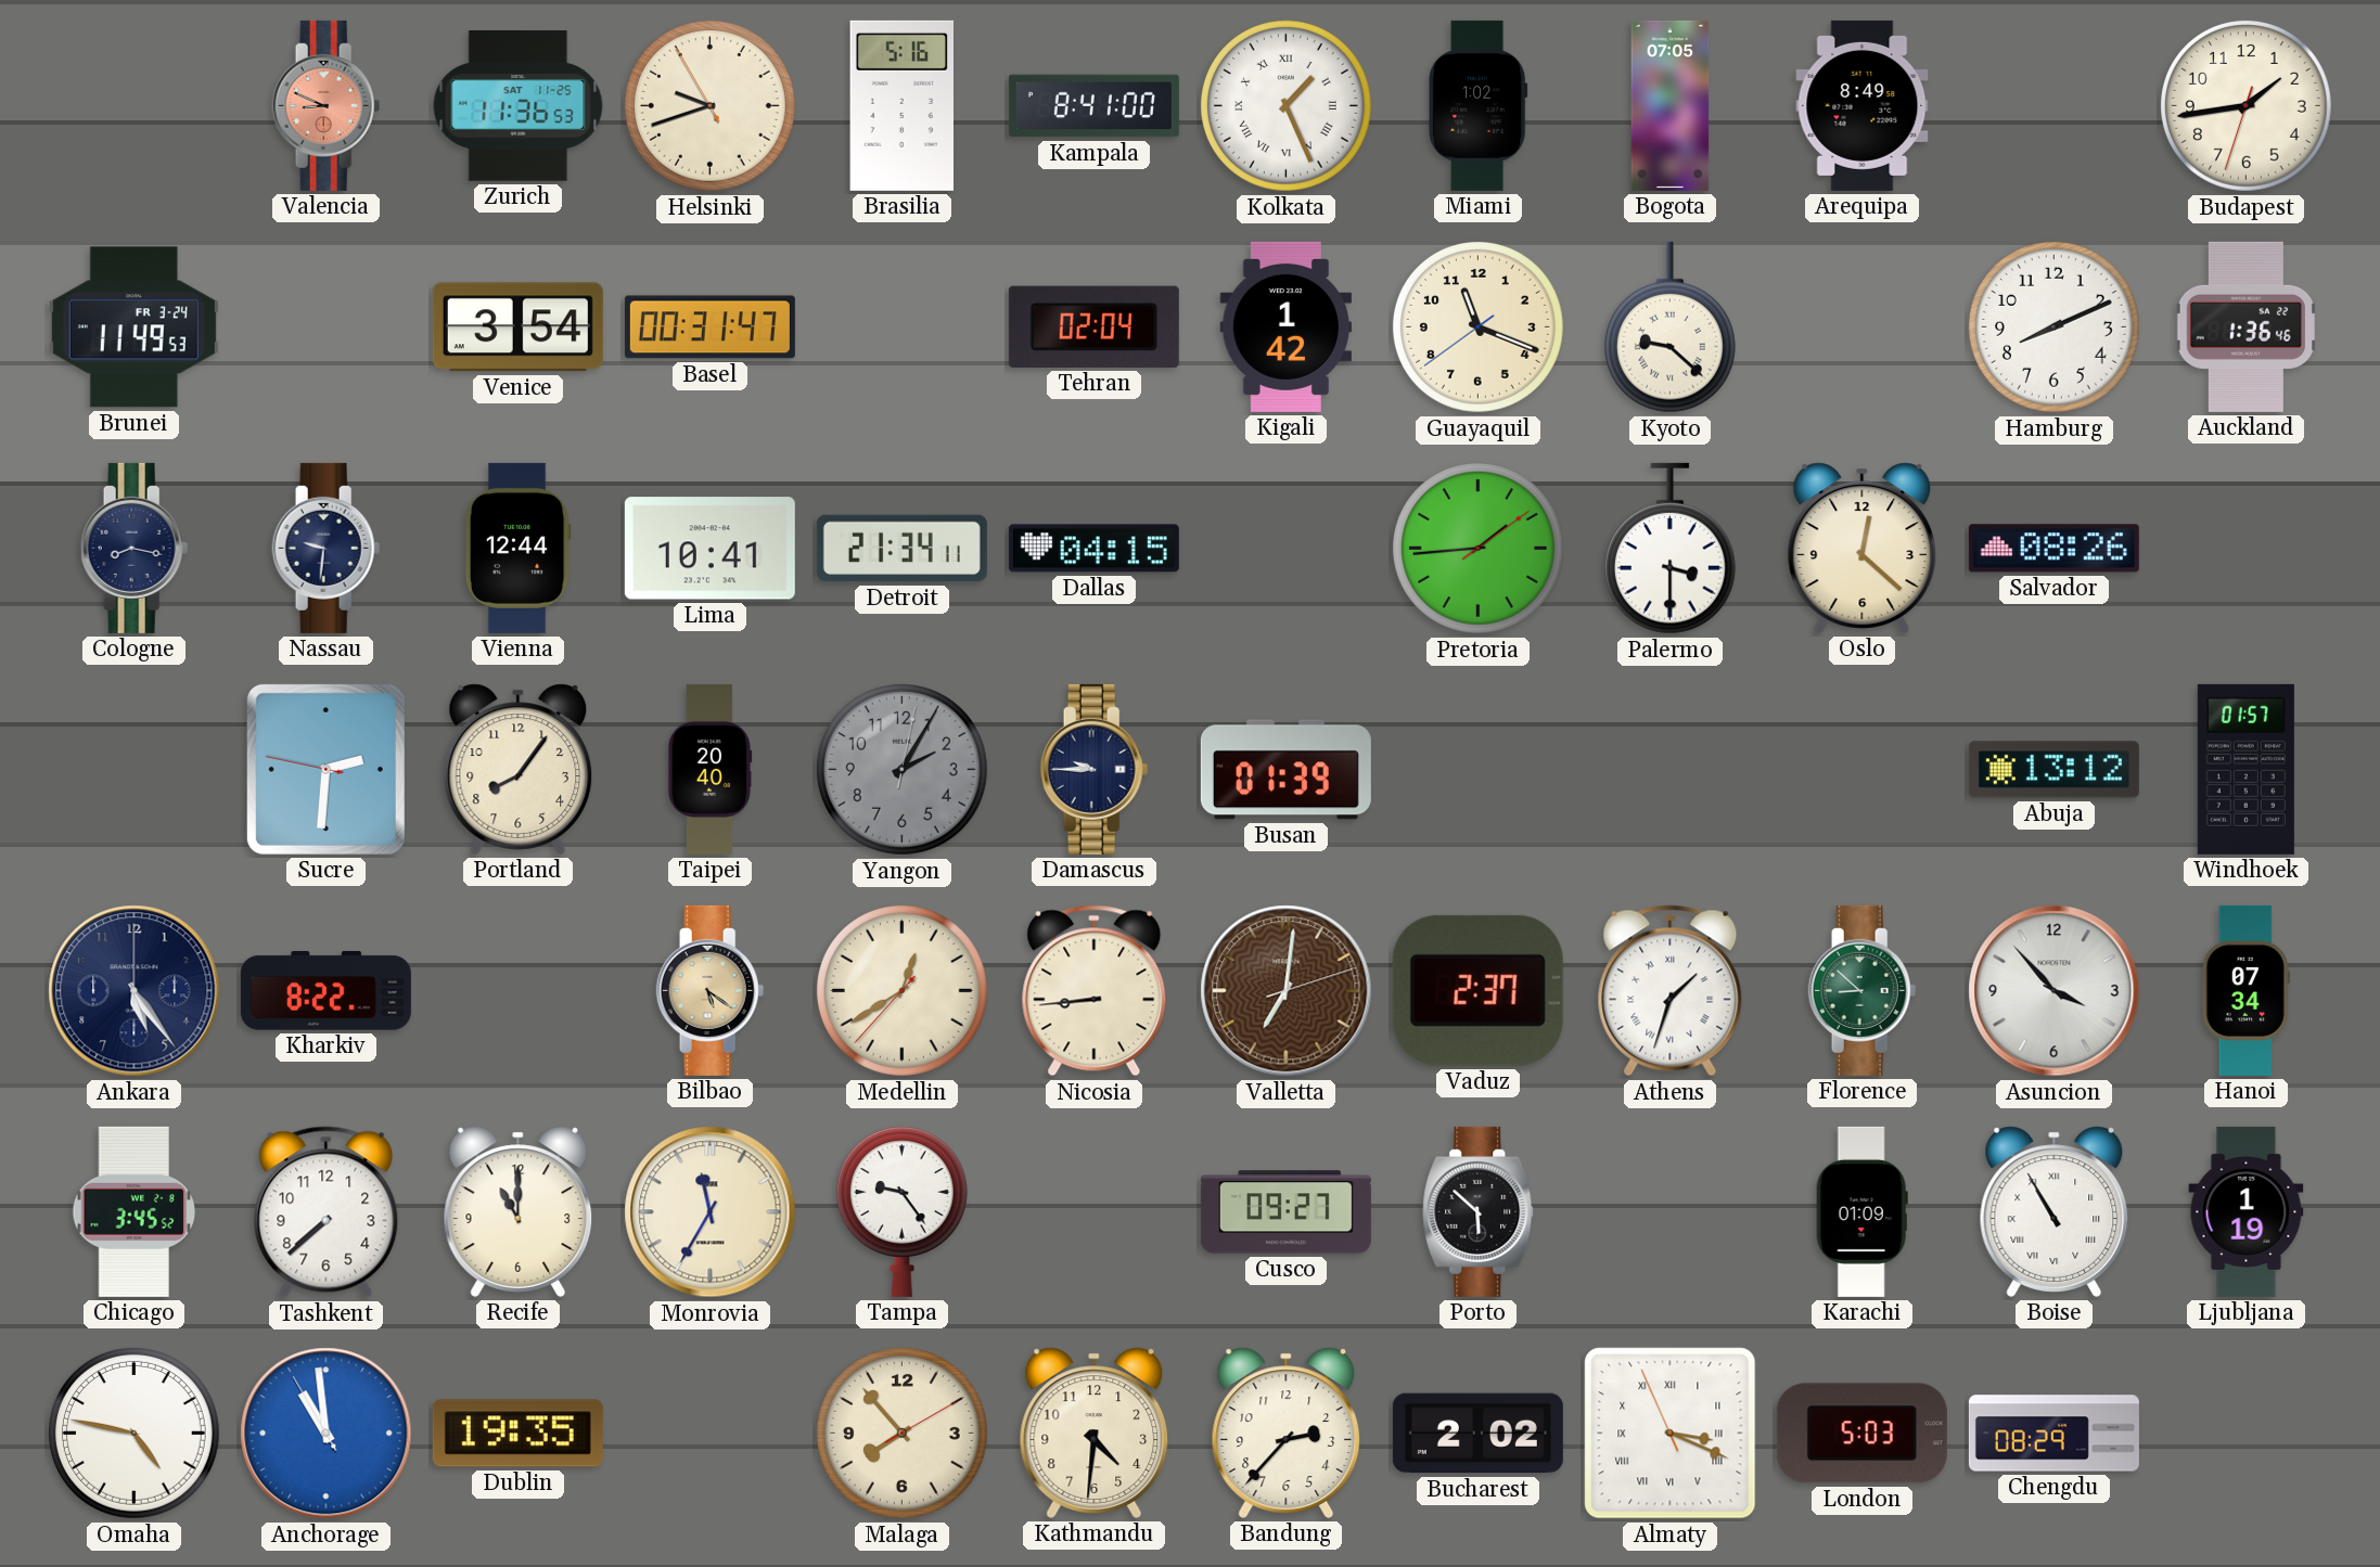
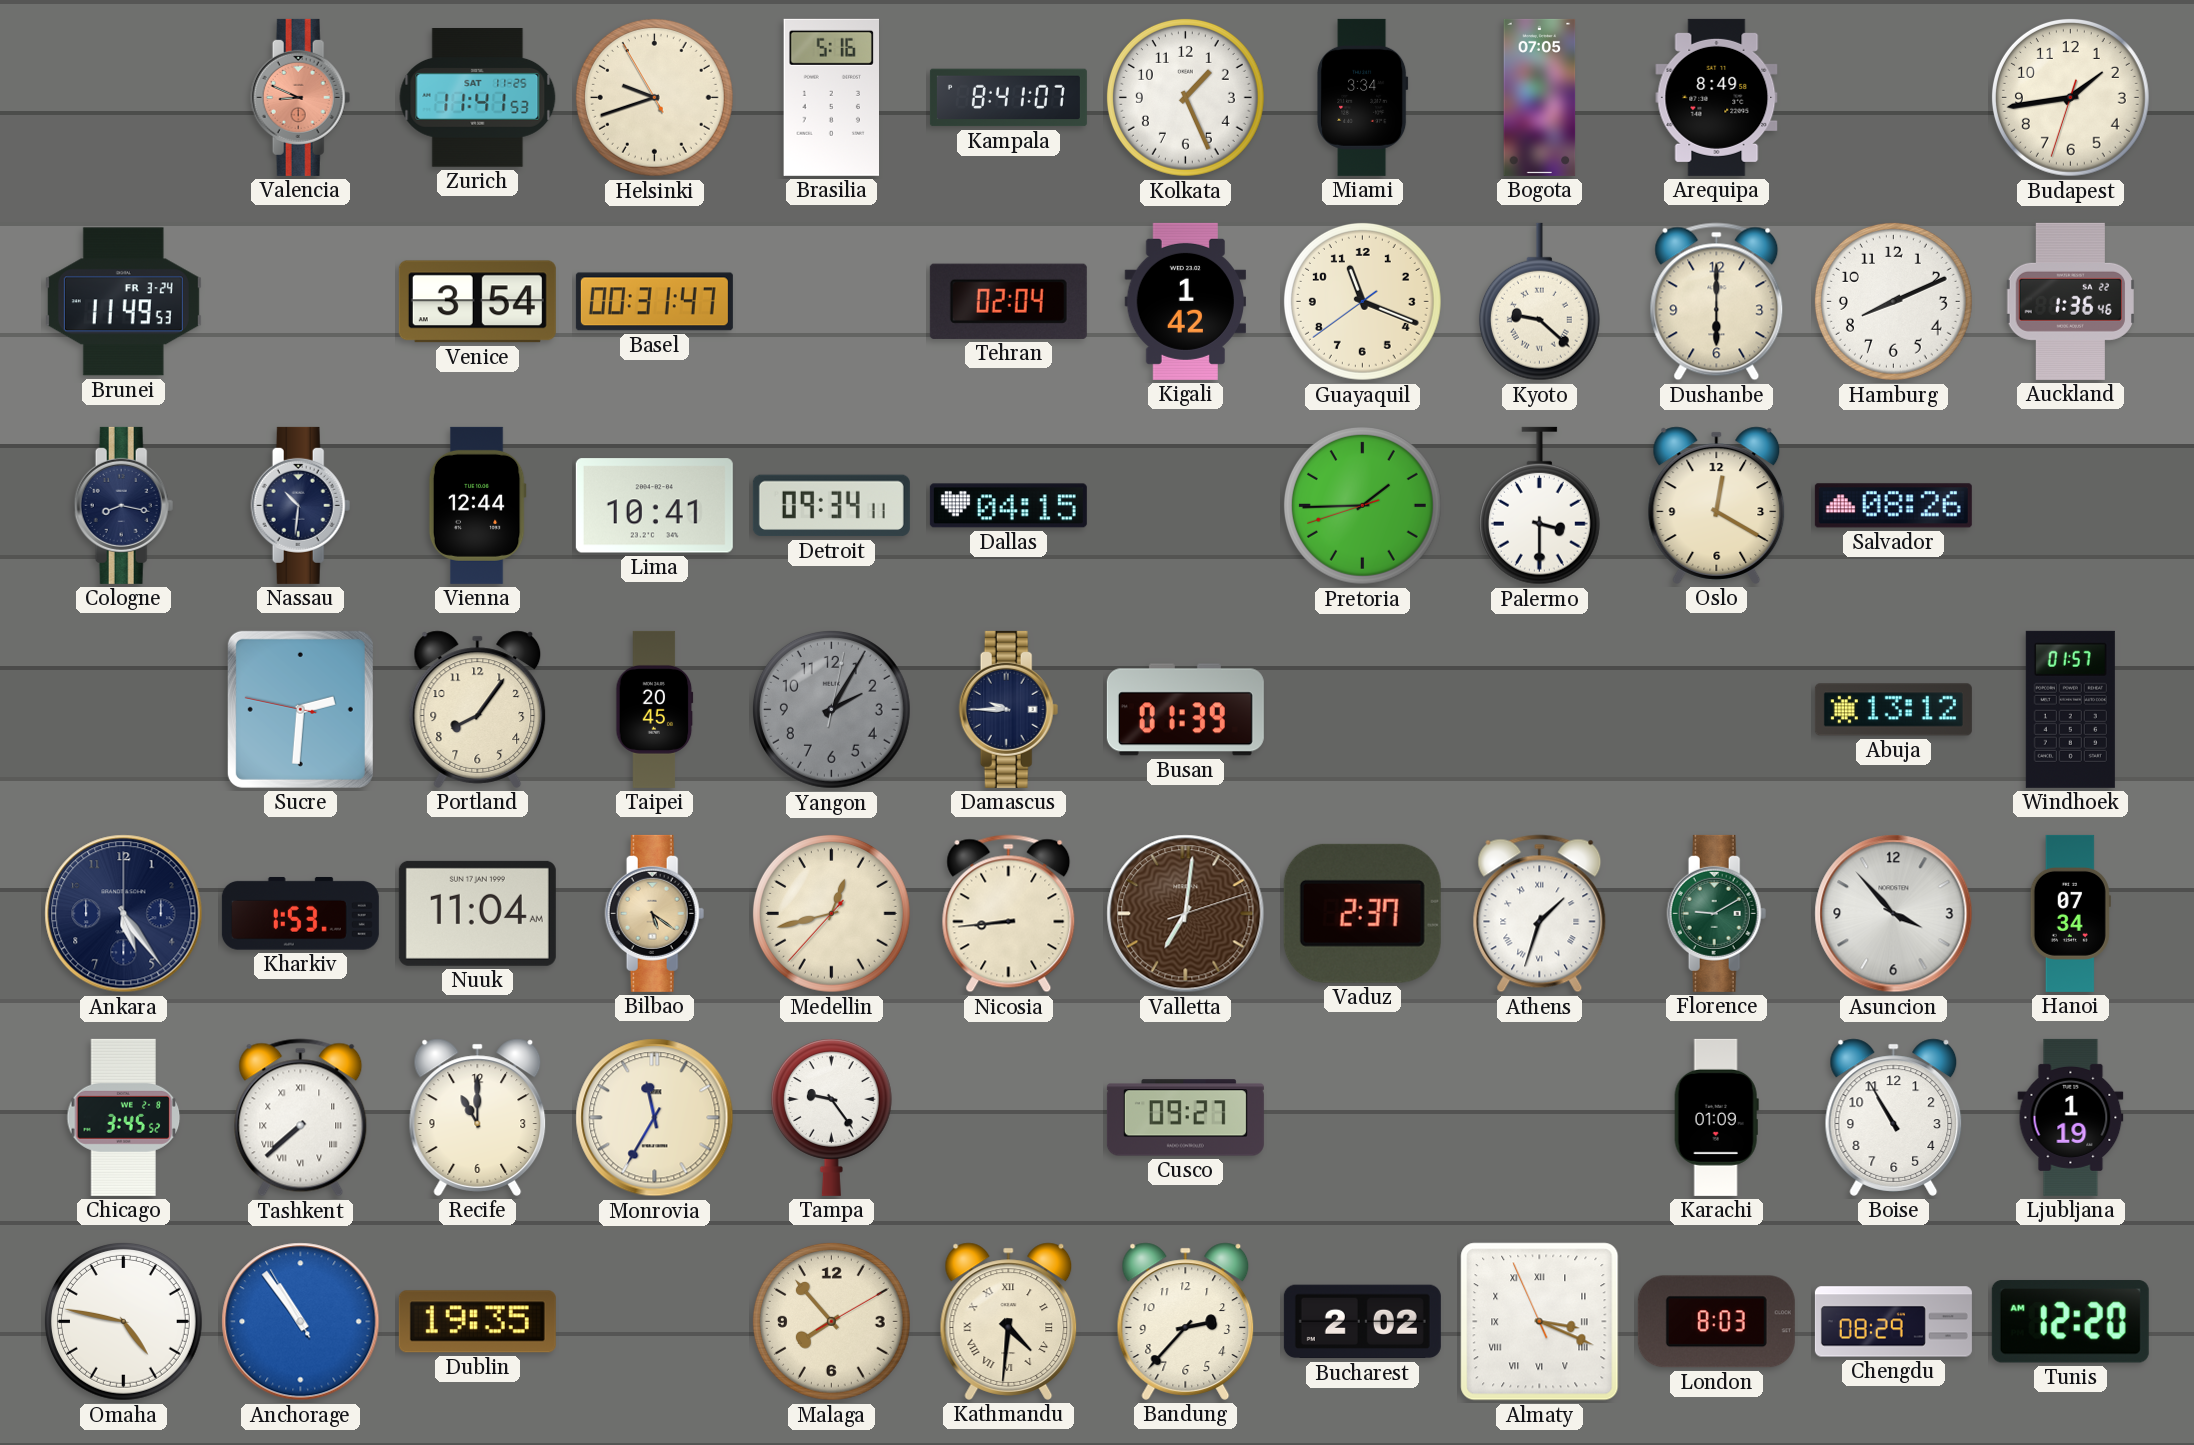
Zurich: 11:36 -> 11:41 (478, 98)
Kampala: 8:41:00 -> 8:41:07 (1008, 98)
Kolkata numerals: Roman -> Arabic (1185, 97)
Miami: 1:02 -> 3:34 (1363, 97)
Dushanbe: none -> 6:00 (1717, 302)
Nassau: 9:31 -> 10:31 (301, 505)
Detroit: 21:34 -> 09:34 (831, 506)
Pretoria: 1:44:09 -> 1:44:42 (1362, 505)
Oslo: 12:22 -> 12:20 (1717, 505)
Taipei: 20:40 -> 20:45 (655, 709)
Kharkiv: 8:22 -> 1:53 (300, 914)
Nuuk: none -> 11:04 (477, 913)
Medellin: 12:39 -> 12:42 (831, 913)
Florence: 8:52 -> 9:10 (1717, 913)
Tashkent numerals: Arabic -> Roman (301, 1118)
Porto: 5:52 -> none (1479, 1211)
Boise numerals: Roman -> Arabic (1894, 1117)
Anchorage: 10:58 -> 10:53 (301, 1322)
Kathmandu numerals: Arabic -> Roman (1009, 1321)
London: 5:03 -> 8:03 (1716, 1322)
Tunis: none -> 12:20 (2070, 1322)
